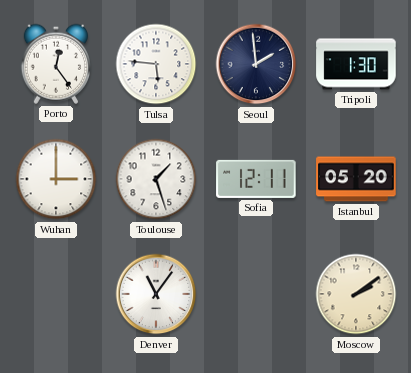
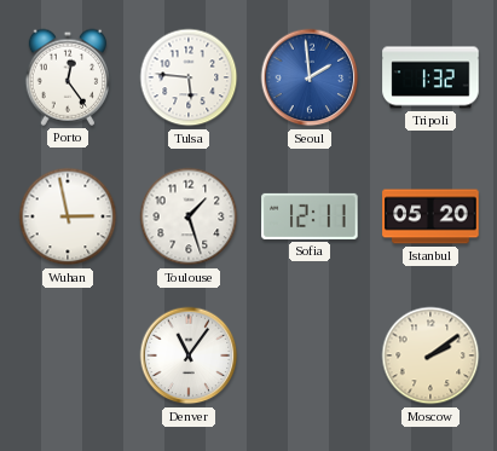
Seoul dial: navy -> blue (310, 77)
Tripoli: 1:30 -> 1:32 (430, 77)
Wuhan: 3:00 -> 2:58 (68, 216)
